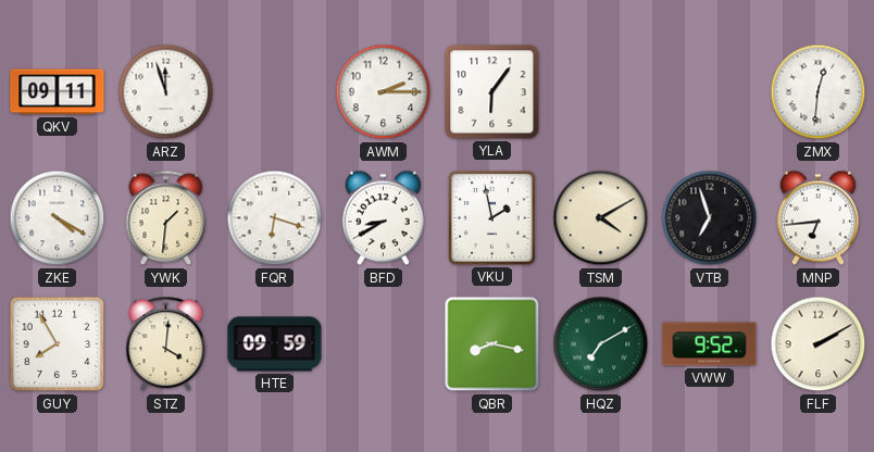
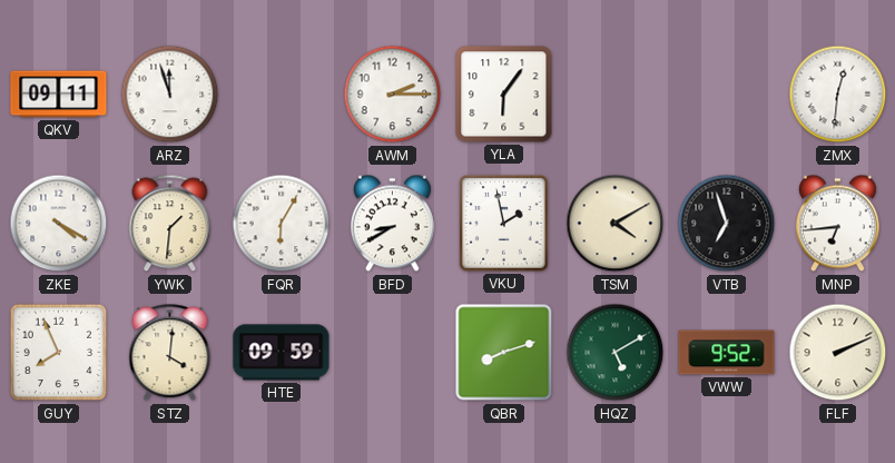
FQR: 6:18 -> 6:05 (282, 224)
GUY: 7:55 -> 7:56 (59, 353)
QBR: 8:17 -> 8:12 (504, 353)
HQZ: 7:10 -> 5:10 (616, 353)
FLF: 2:10 -> 2:11 (838, 353)
